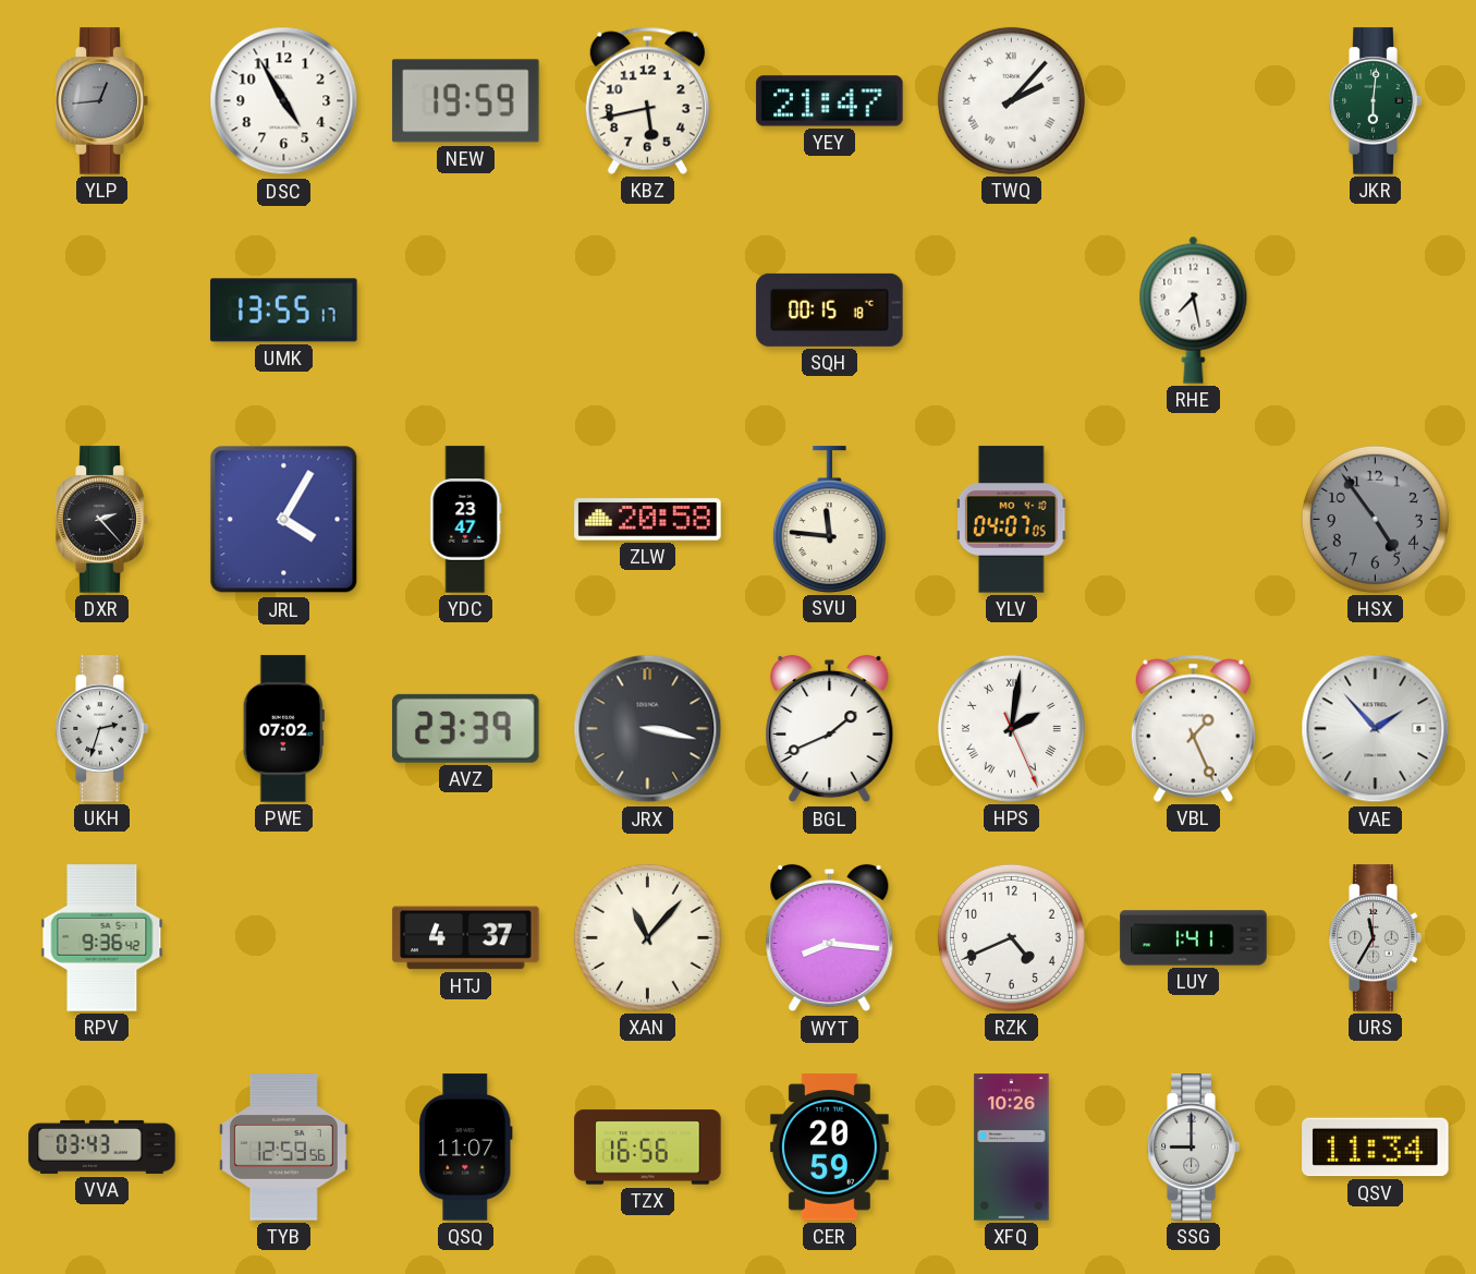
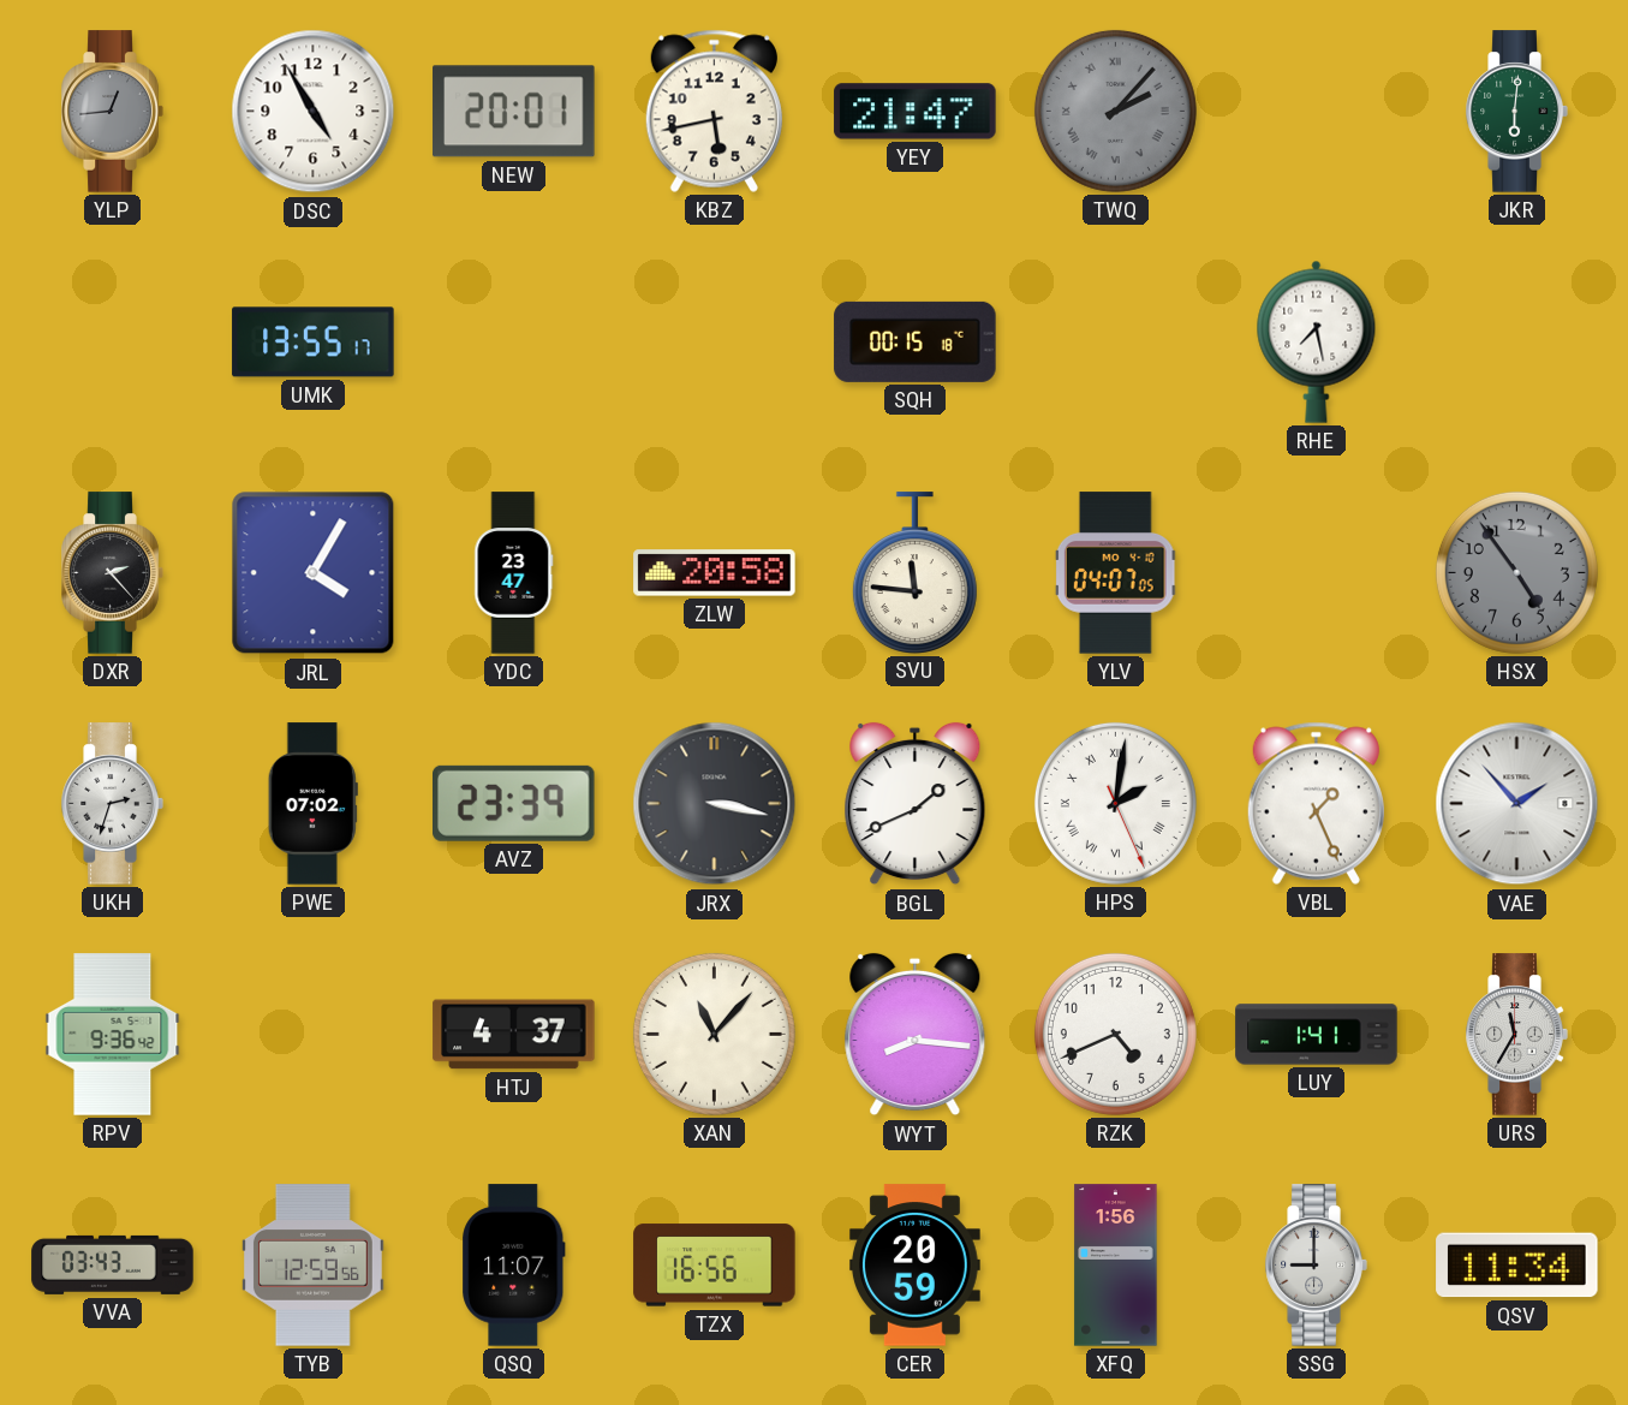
NEW: 19:59 -> 20:01 (514, 112)
TWQ dial: white -> grey (1115, 111)
XFQ: 10:26 -> 1:56 (1116, 1266)
